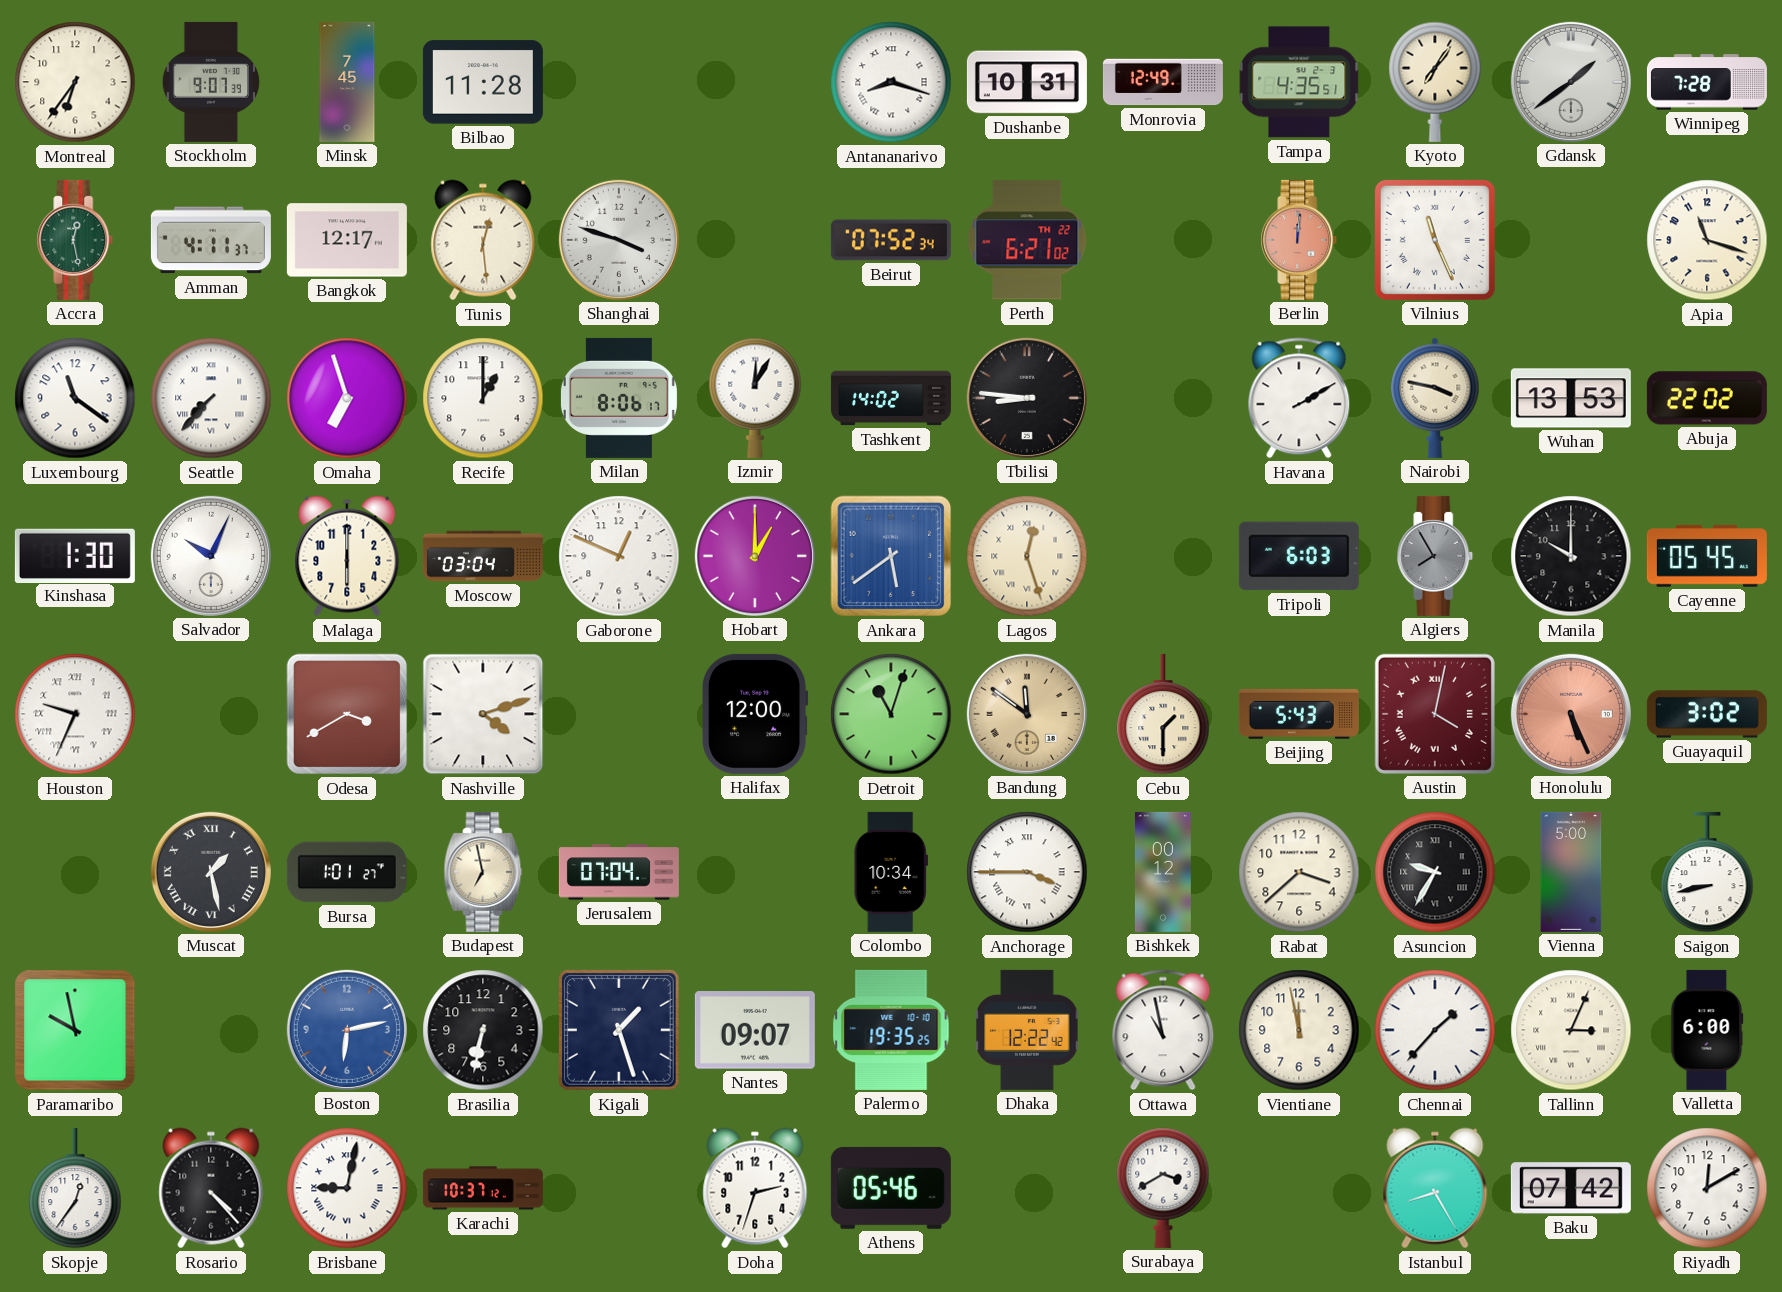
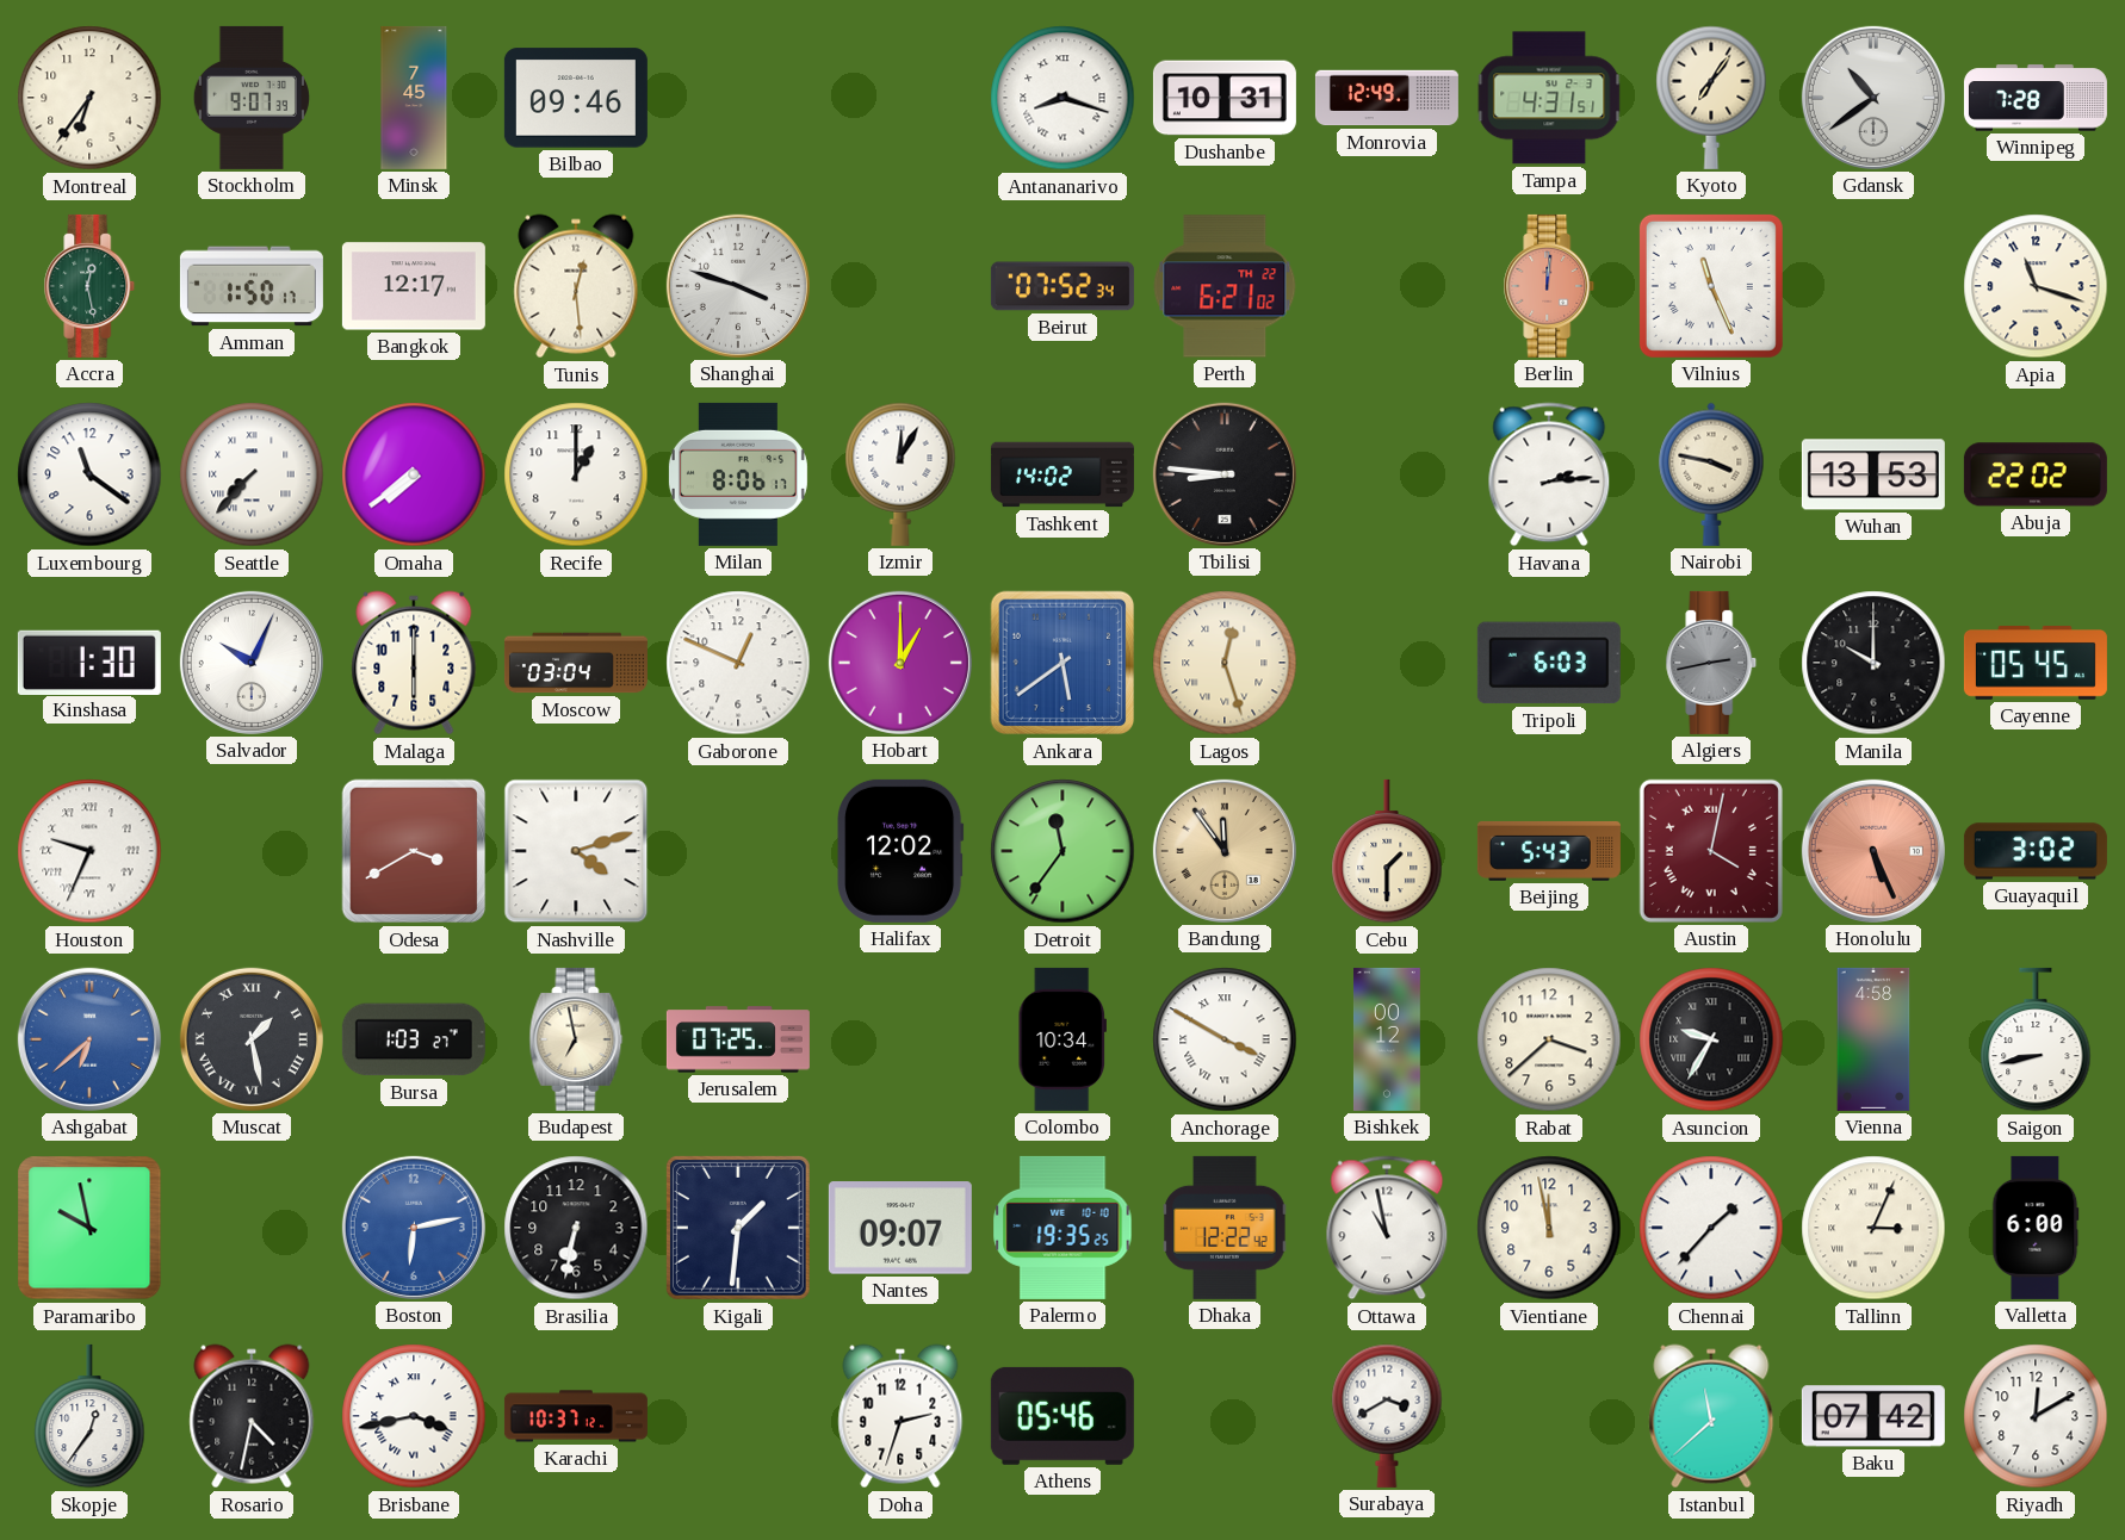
Bilbao: 11:28 -> 09:46 (576, 98)
Tampa: 4:35 -> 4:31 (1549, 98)
Gdansk: 1:39 -> 10:39 (1873, 98)
Amman: 4:11 -> 1:50 (252, 286)
Omaha: 6:57 -> 7:39 (414, 474)
Havana: 2:10 -> 2:14 (1549, 474)
Algiers: 7:55 -> 2:43 (1711, 663)
Halifax: 12:00 -> 12:02 (902, 851)
Detroit: 11:03 -> 11:36 (1062, 851)
Bandung: 11:51 -> 11:54 (1225, 851)
Ashgabat: none -> 6:38 (89, 1039)
Bursa: 1:01 -> 1:03 (414, 1039)
Jerusalem: 07:04 -> 07:25 (738, 1039)
Anchorage: 3:45 -> 3:50 (1225, 1039)
Vienna: 5:00 -> 4:58 (1873, 1039)
Kigali: 1:27 -> 1:31 (738, 1228)
Rosario: 4:23 -> 4:32 (252, 1416)
Brisbane: 9:02 -> 3:43 (414, 1416)
Istanbul: 8:25 -> 11:38 (1711, 1416)
